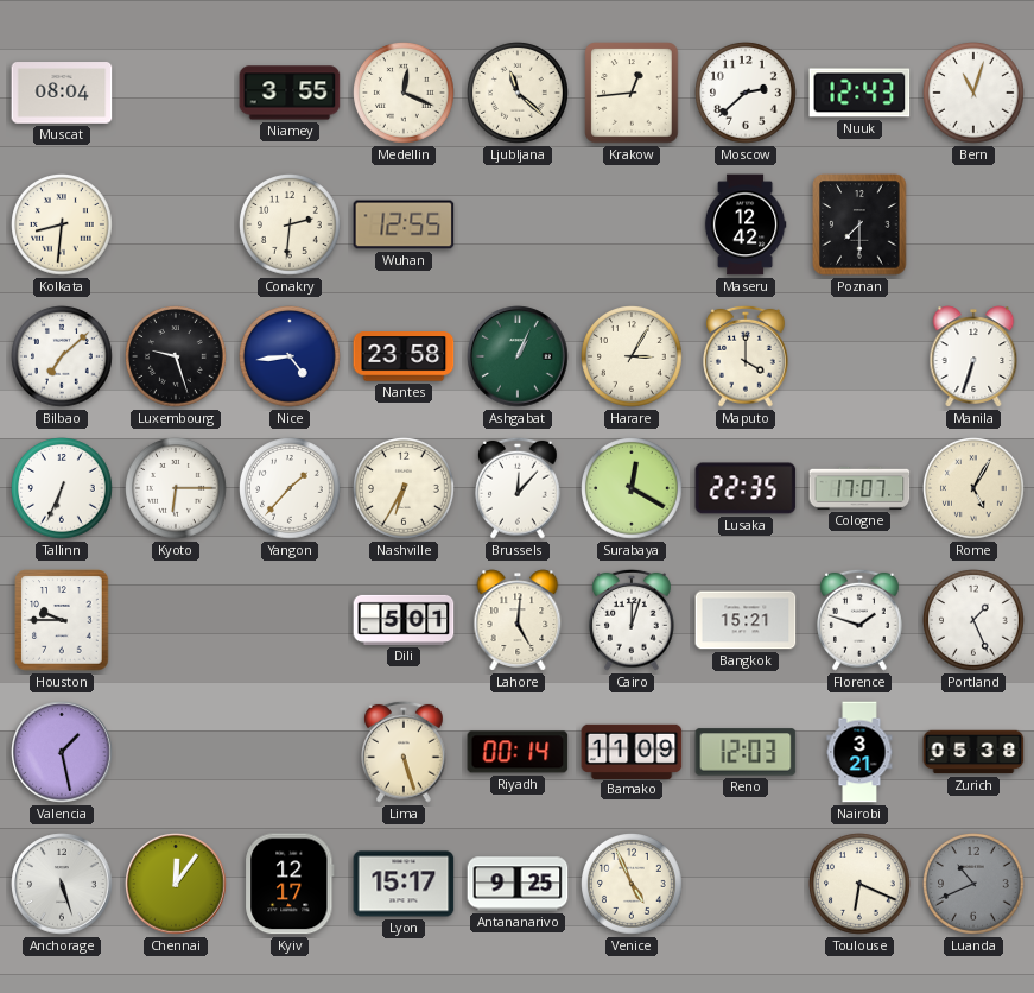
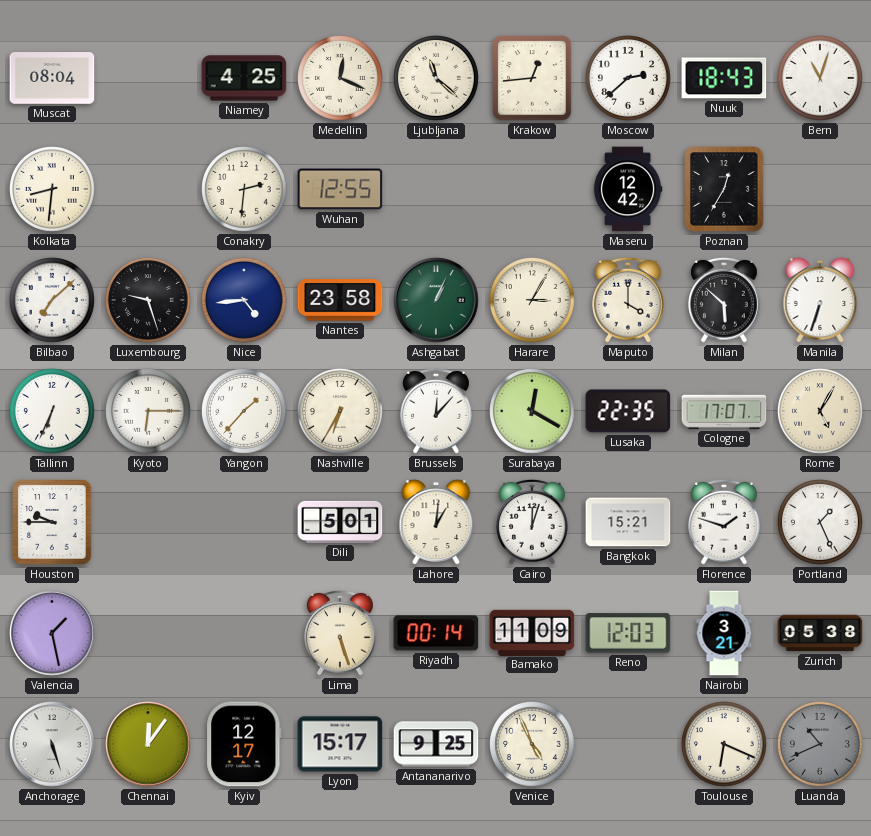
Niamey: 3:55 -> 4:25 (244, 78)
Nuuk: 12:43 -> 18:43 (724, 78)
Poznan: 7:30 -> 12:35 (724, 189)
Milan: none -> 5:52 (725, 300)
Lahore: 5:01 -> 1:01 (436, 522)
